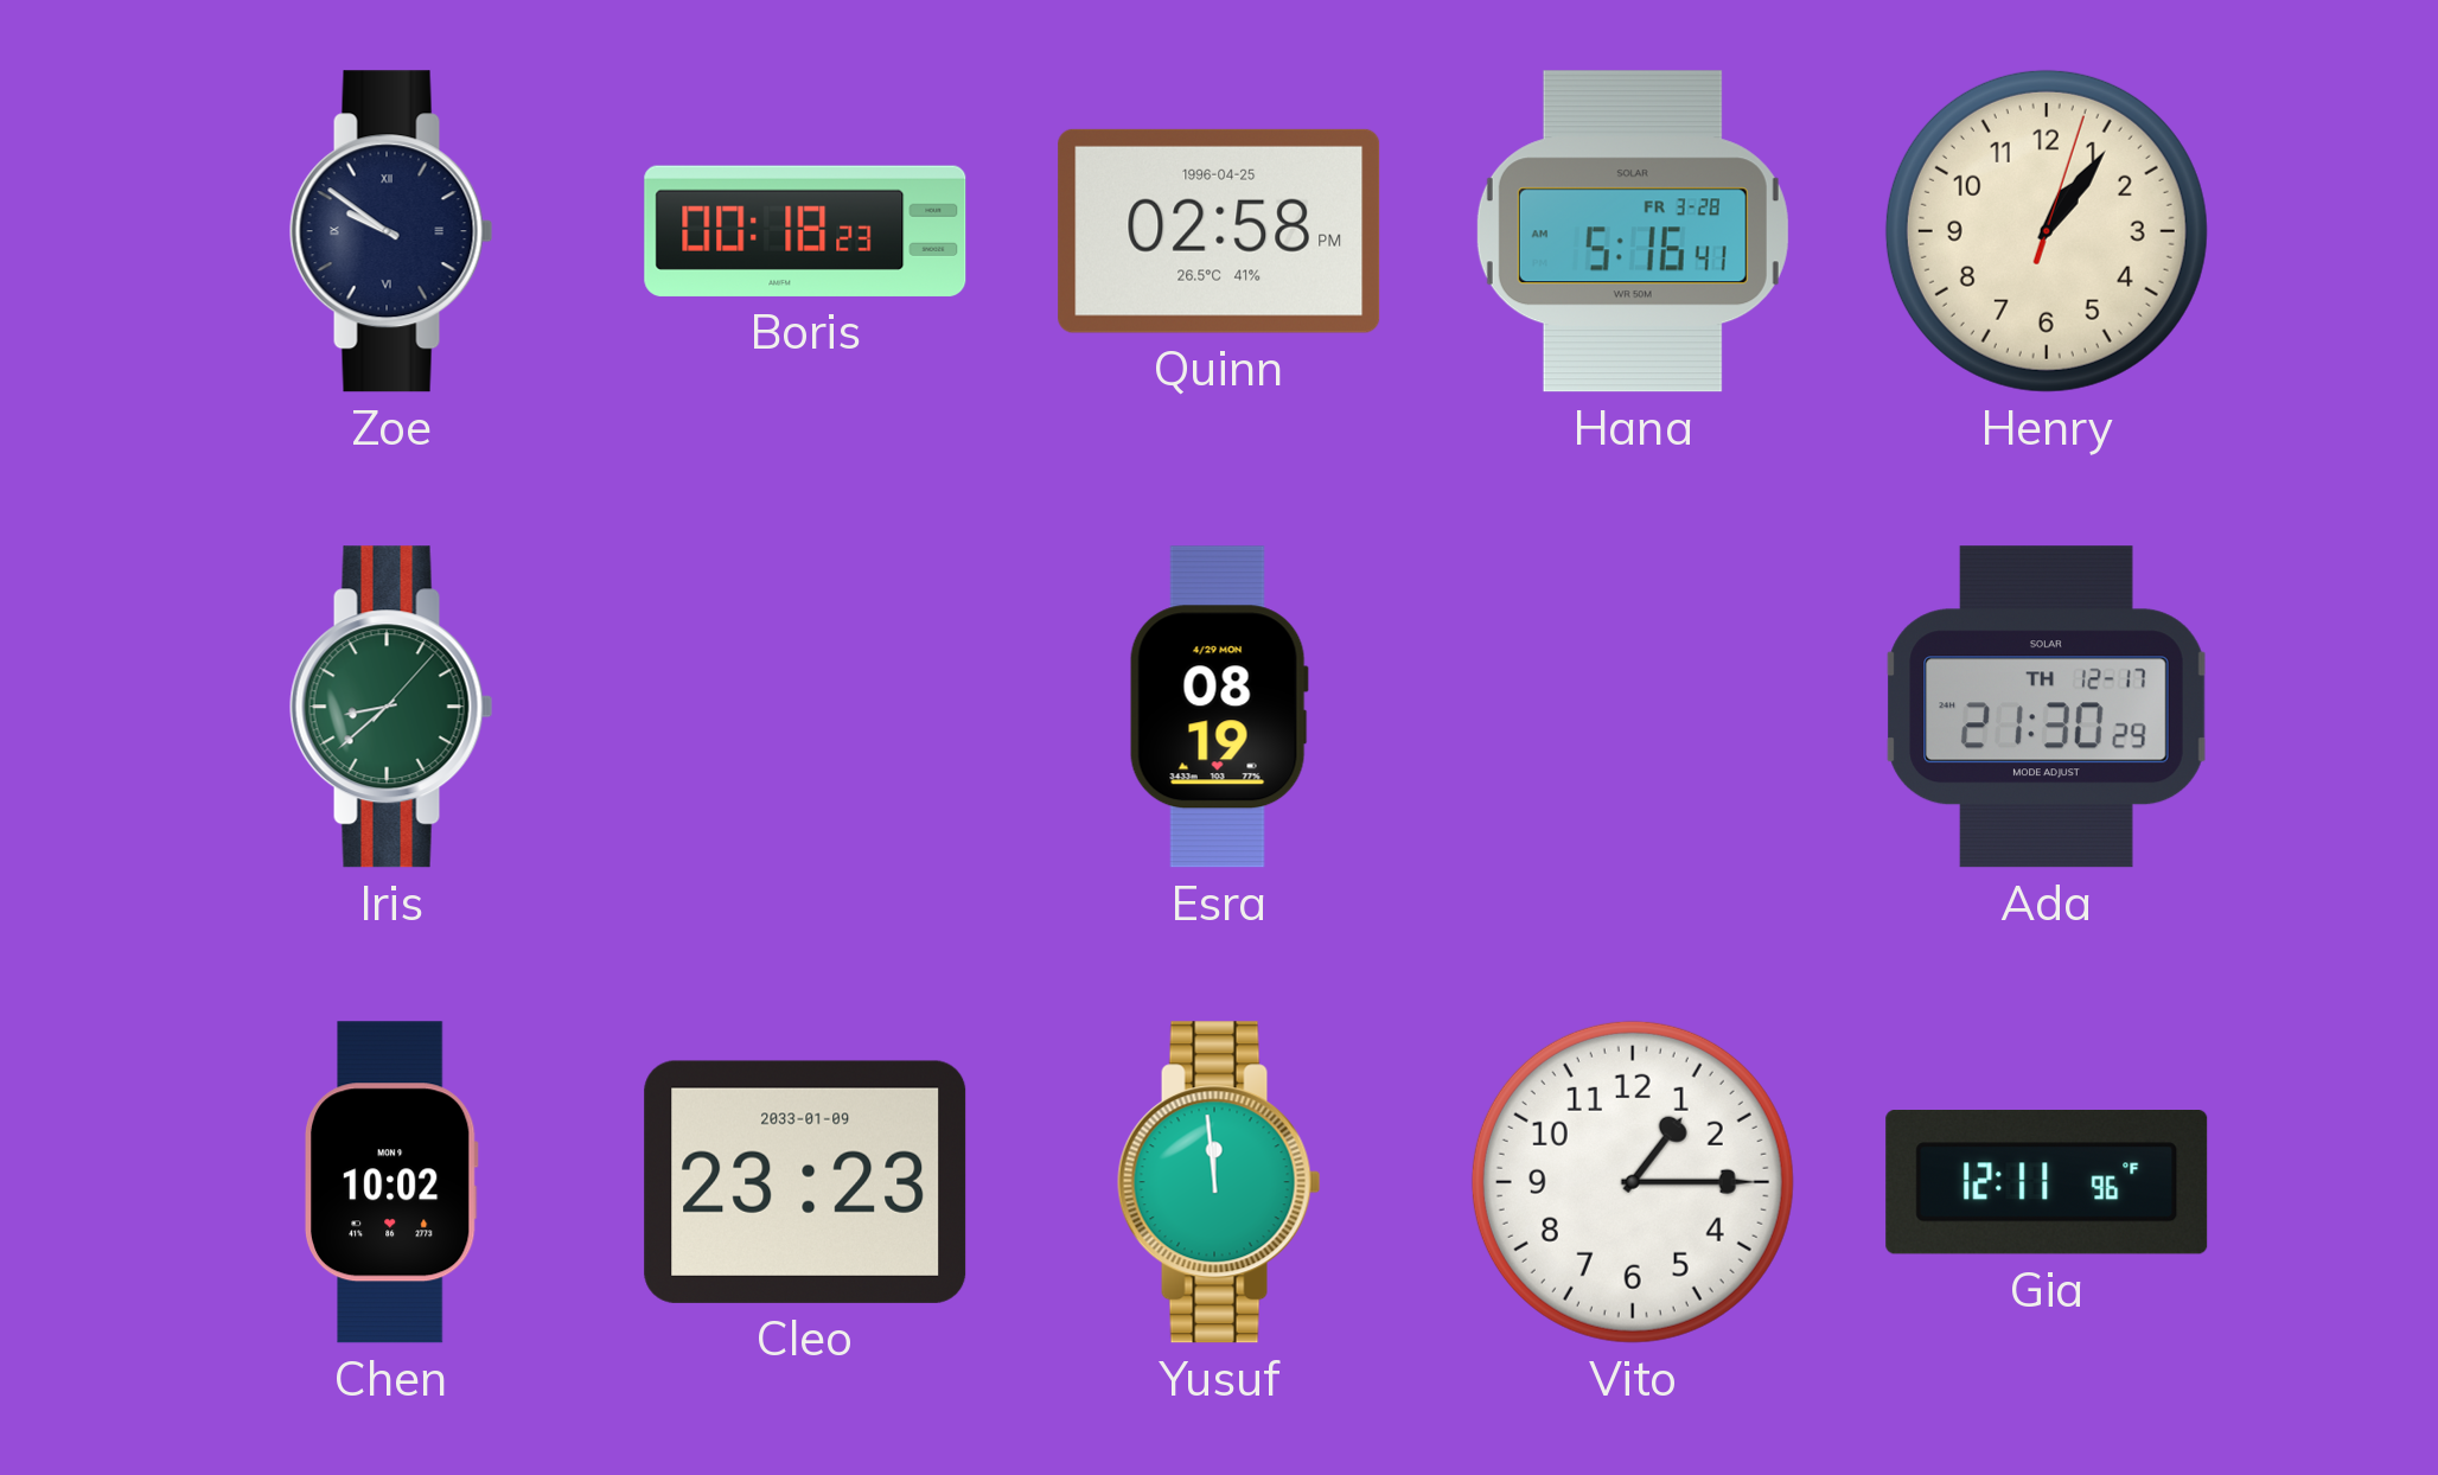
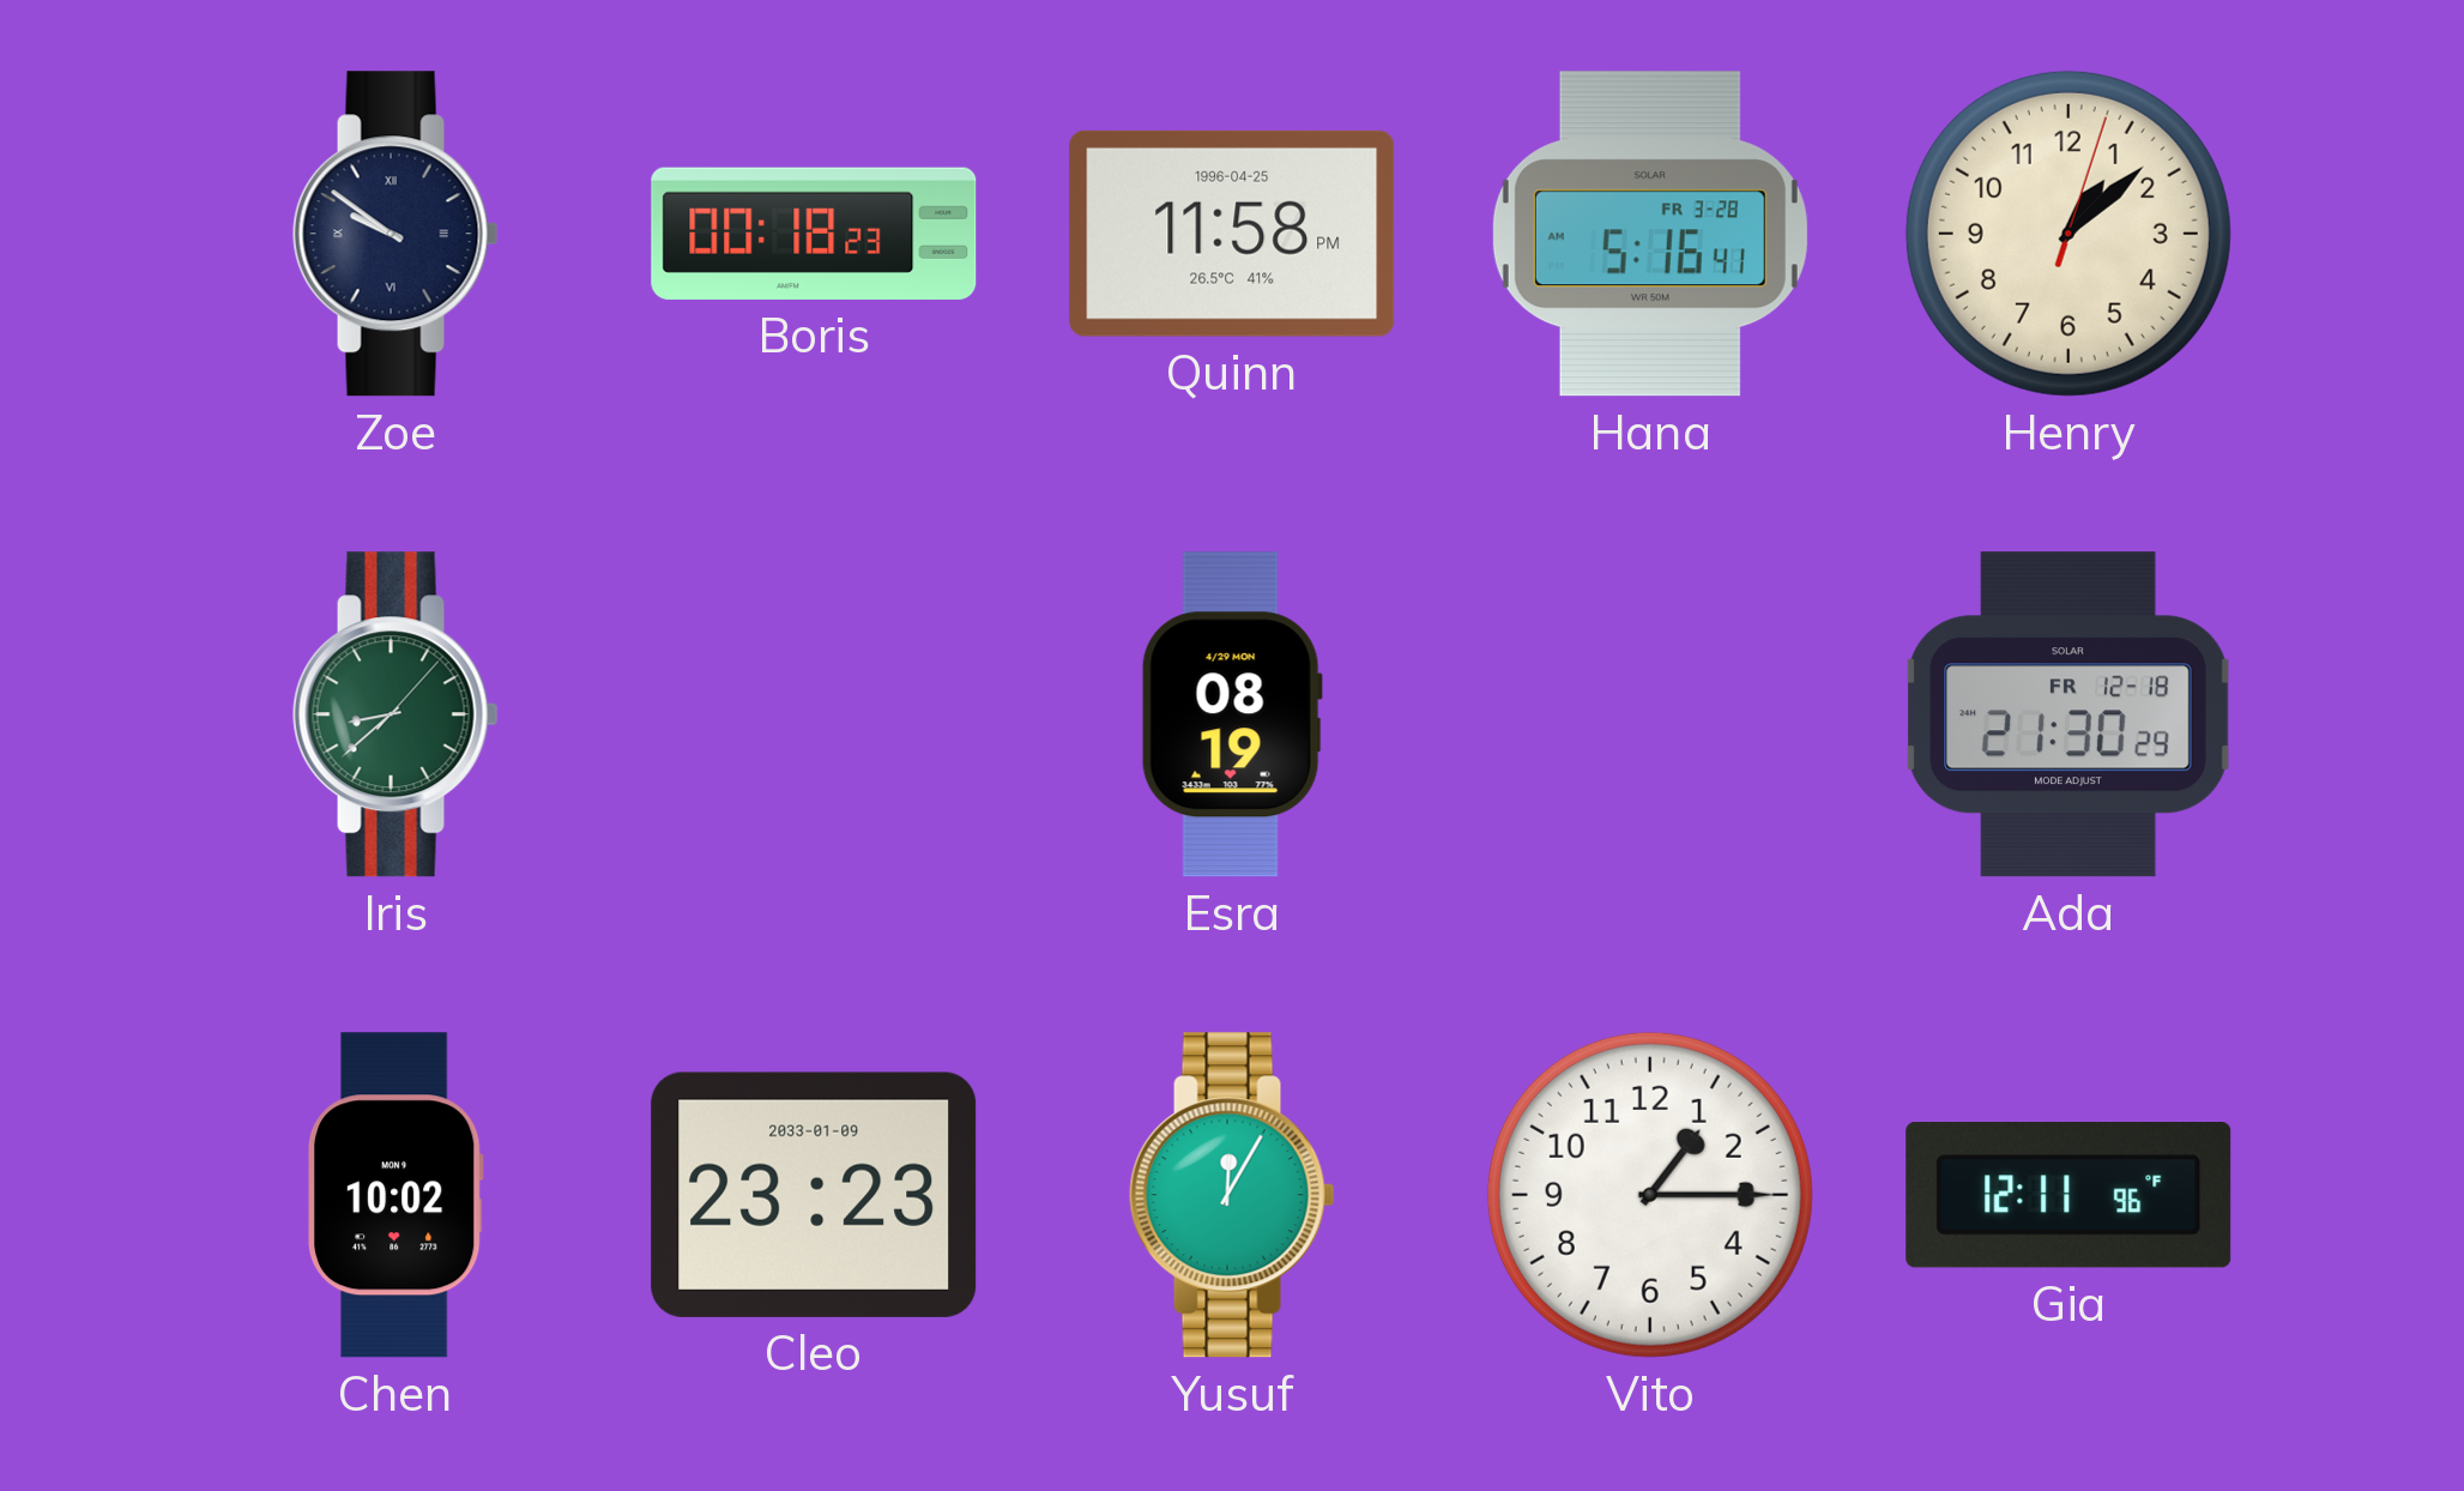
Quinn: 02:58 -> 11:58 (1232, 234)
Henry: 1:06 -> 1:08 (2069, 234)
Ada date: TH 12-17 -> FR 12-18 (2069, 714)
Yusuf: 11:59 -> 12:05 (1232, 1195)
